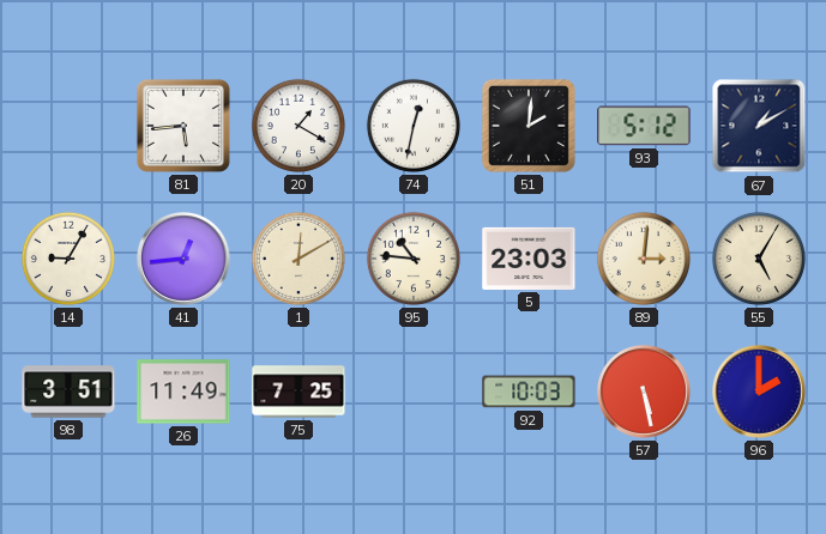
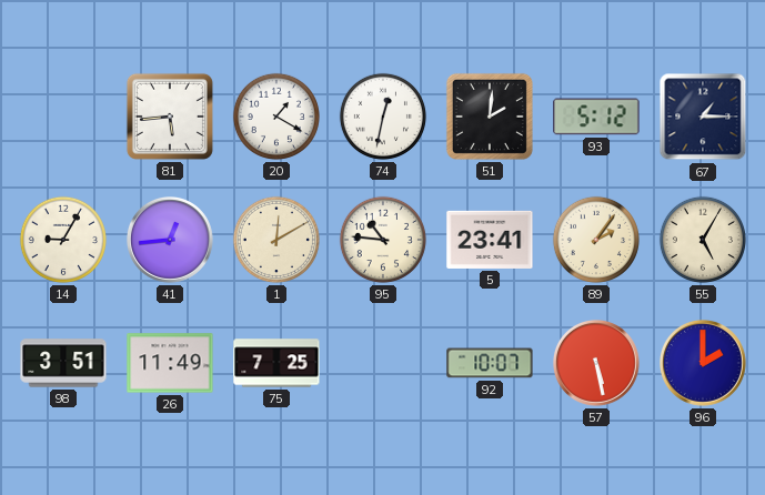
67: 1:10 -> 1:15 (703, 117)
5: 23:03 -> 23:41 (490, 240)
89: 3:01 -> 2:06 (596, 240)
92: 10:03 -> 10:07 (490, 363)
